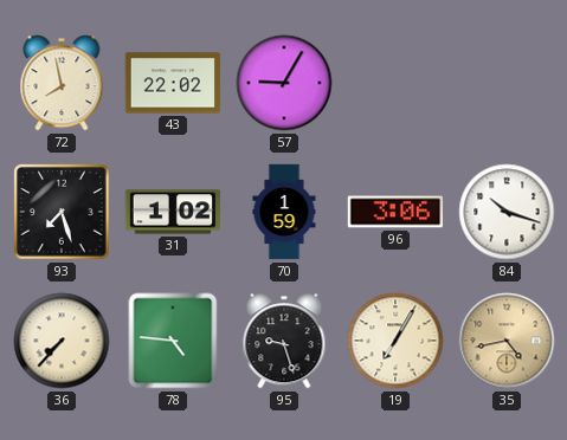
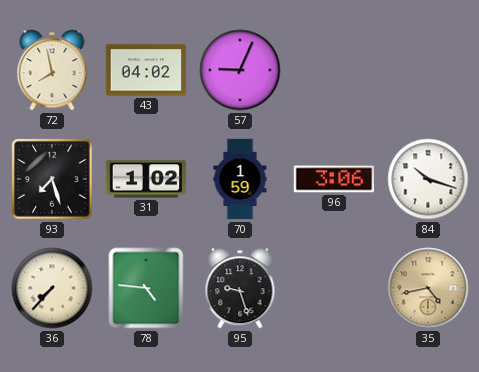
43: 22:02 -> 04:02 (146, 70)
57: 9:05 -> 9:04 (240, 70)
19: 7:05 -> none (395, 341)
